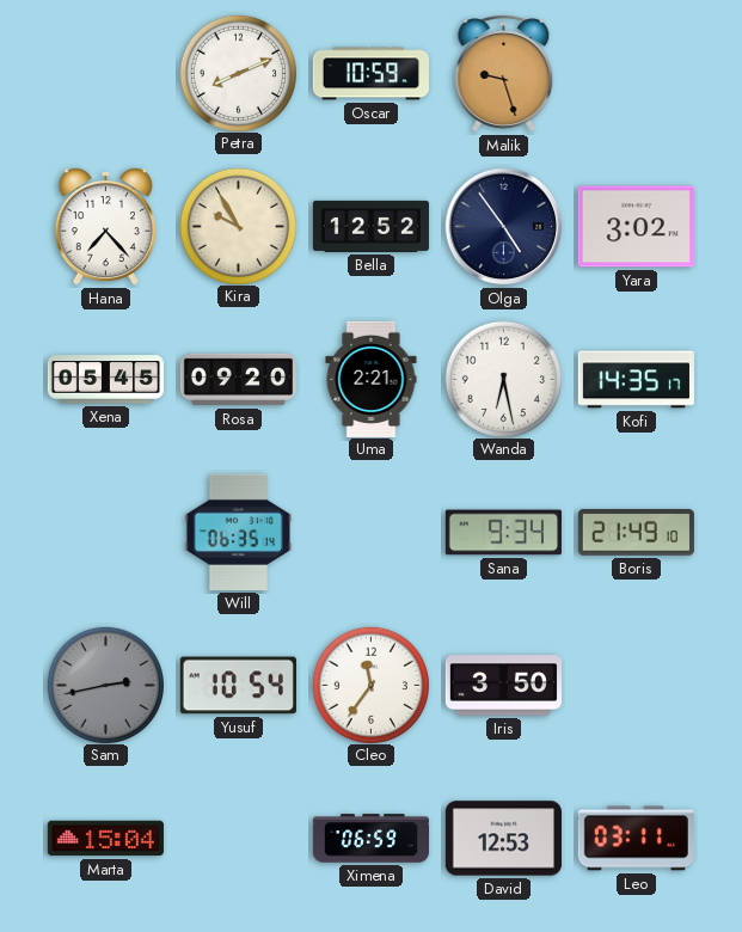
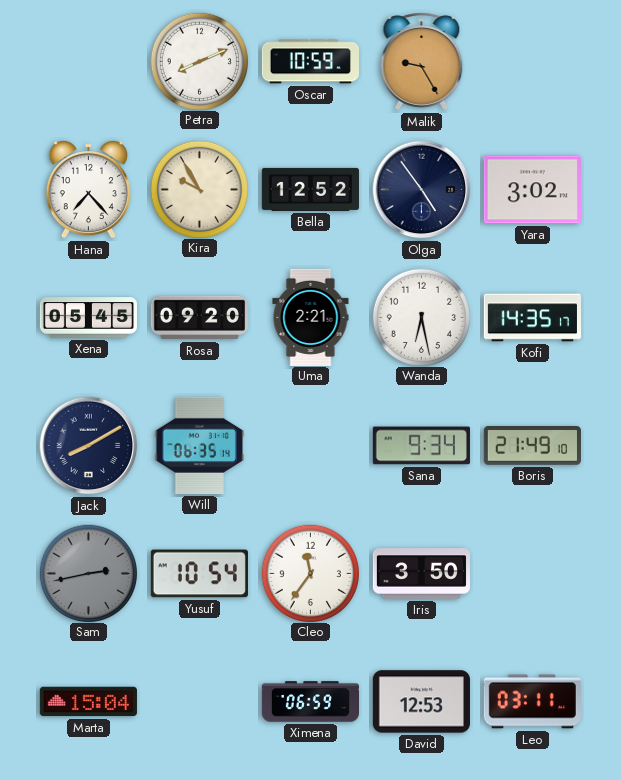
Malik: 9:27 -> 9:25 (422, 62)
Jack: none -> 8:10 (89, 446)
